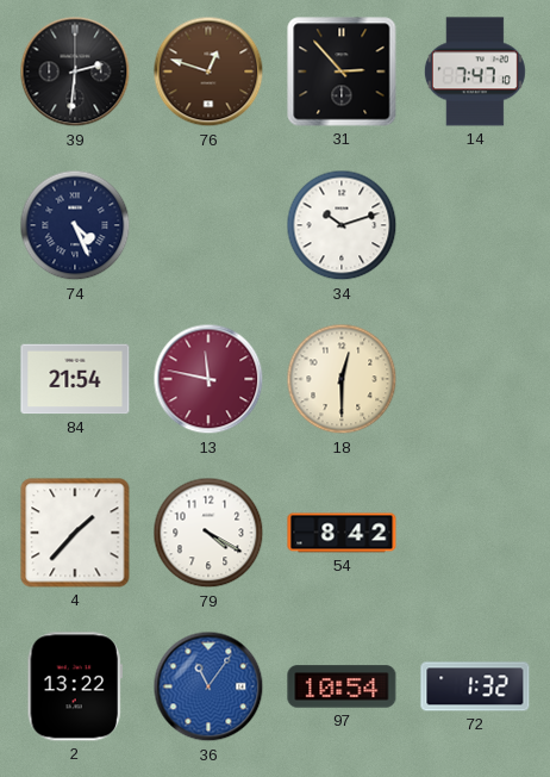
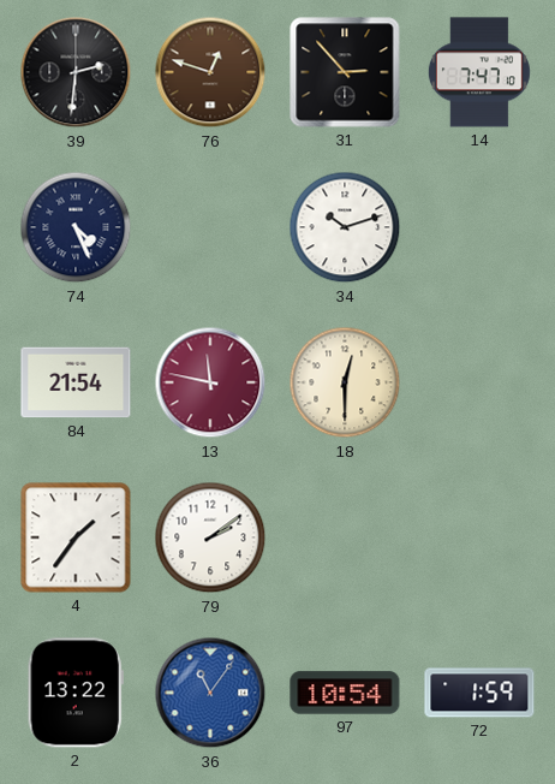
4: 1:37 -> 1:36 (76, 537)
79: 4:20 -> 2:09 (210, 537)
54: 8:42 -> none (342, 533)
72: 1:32 -> 1:59 (479, 693)
